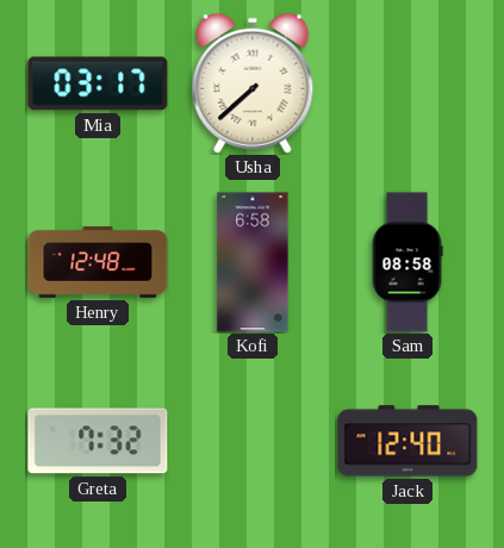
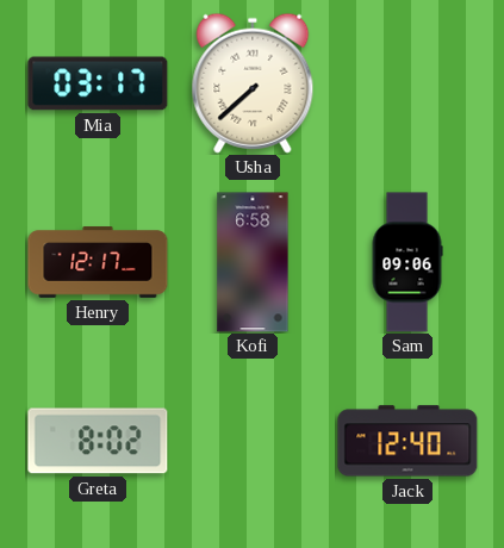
Henry: 12:48 -> 12:17 (98, 262)
Sam: 08:58 -> 09:06 (407, 262)
Greta: 7:32 -> 8:02 (98, 441)
